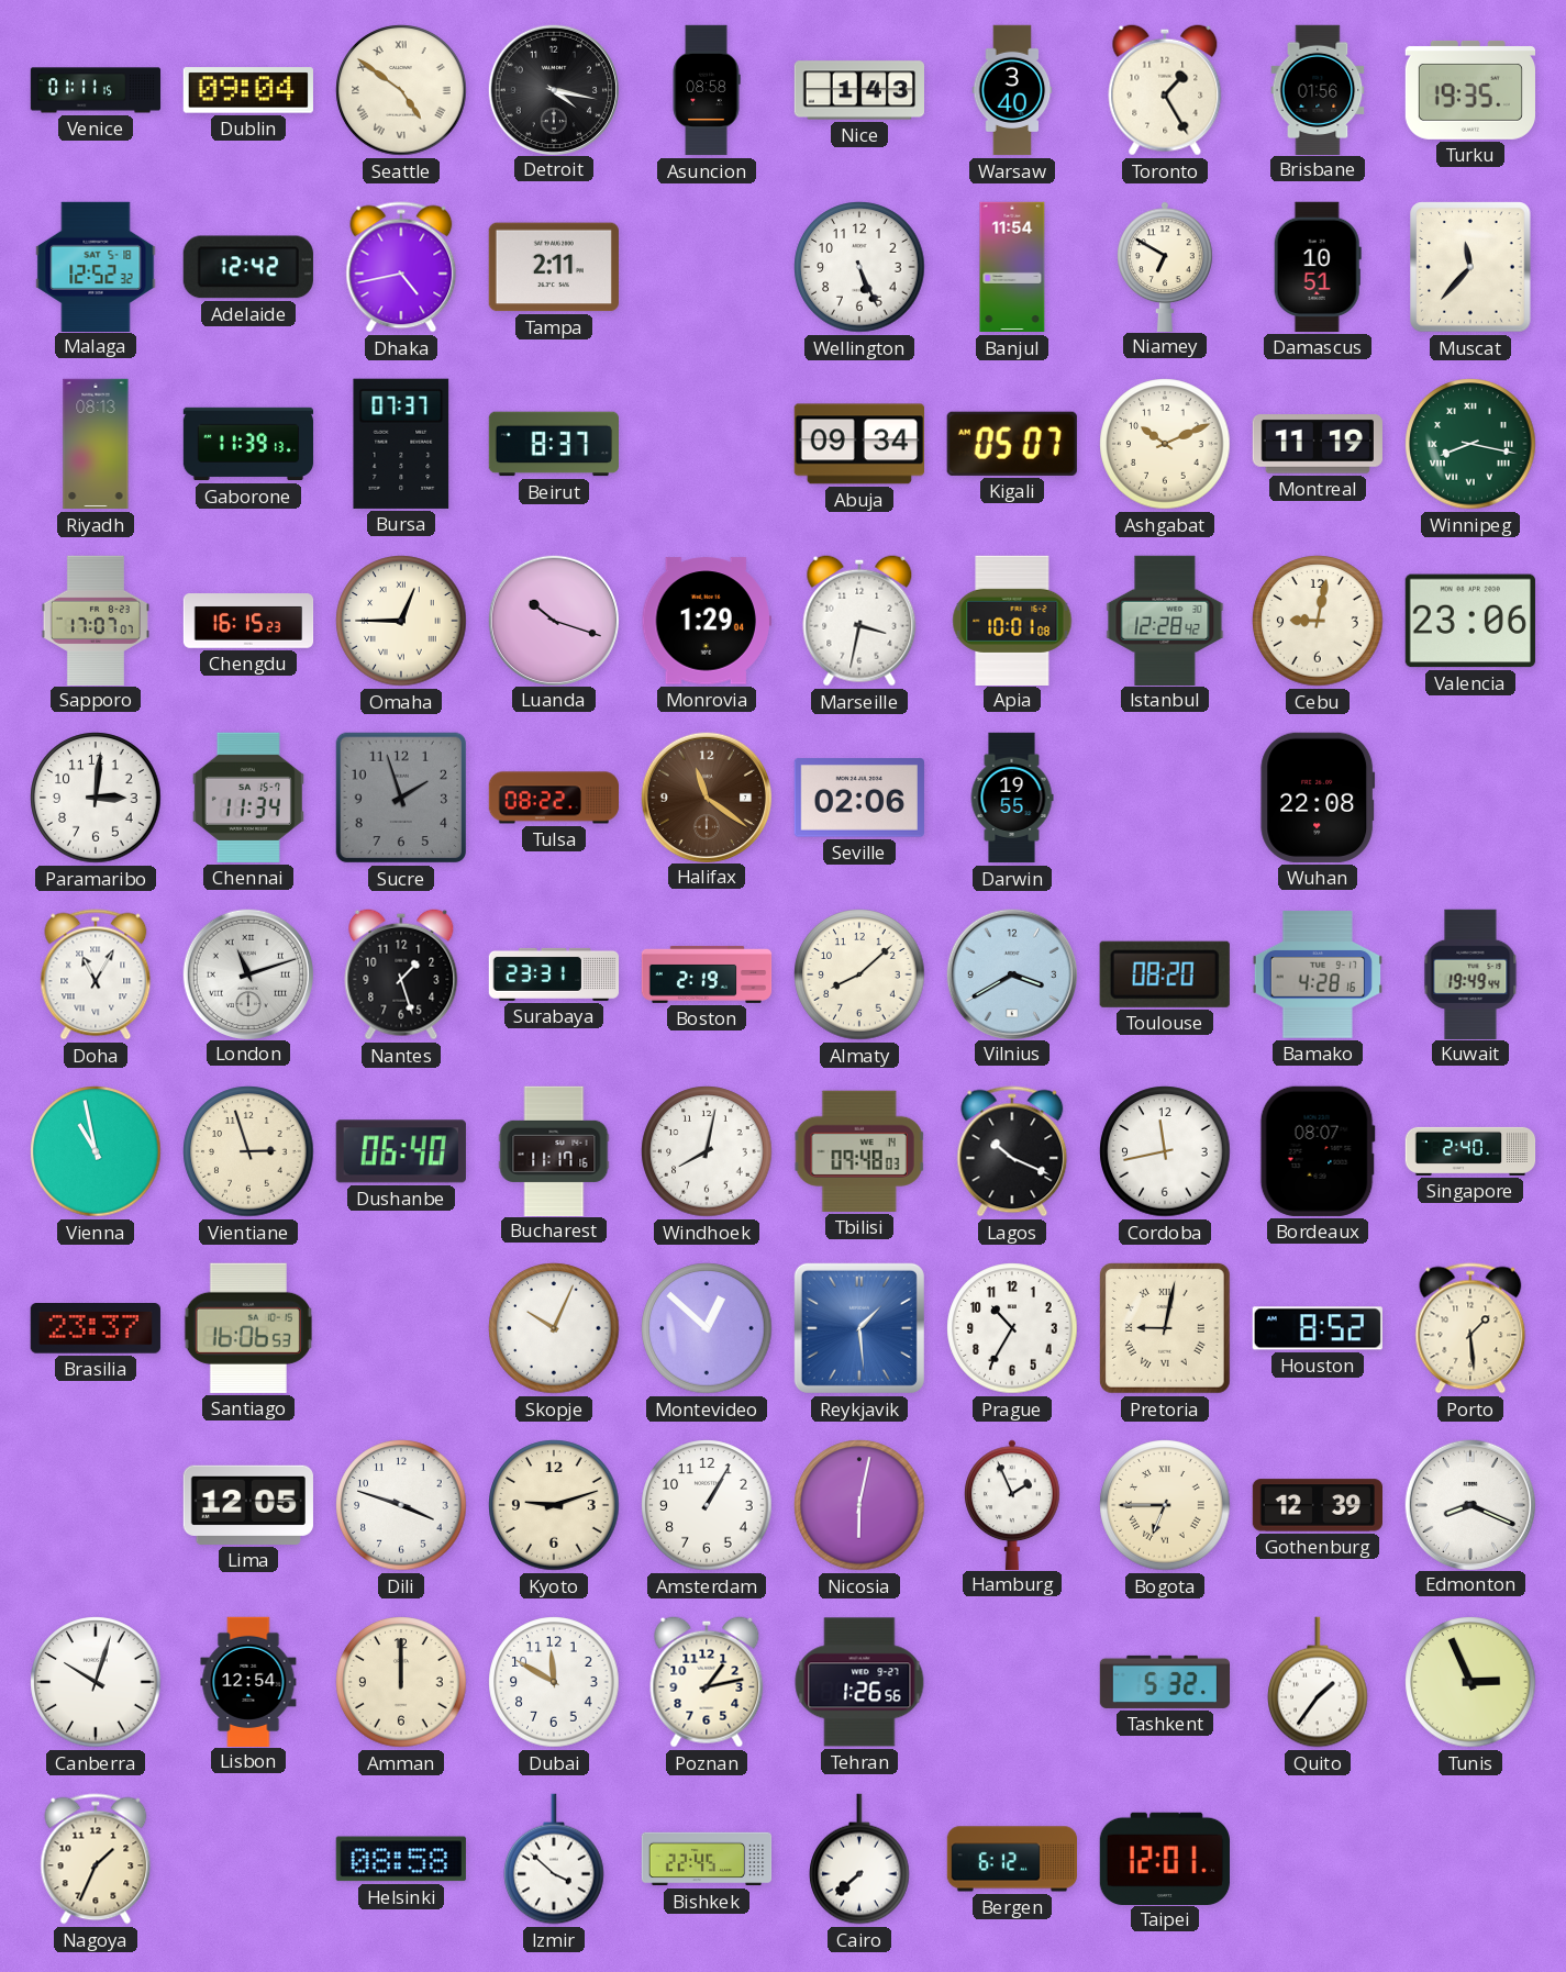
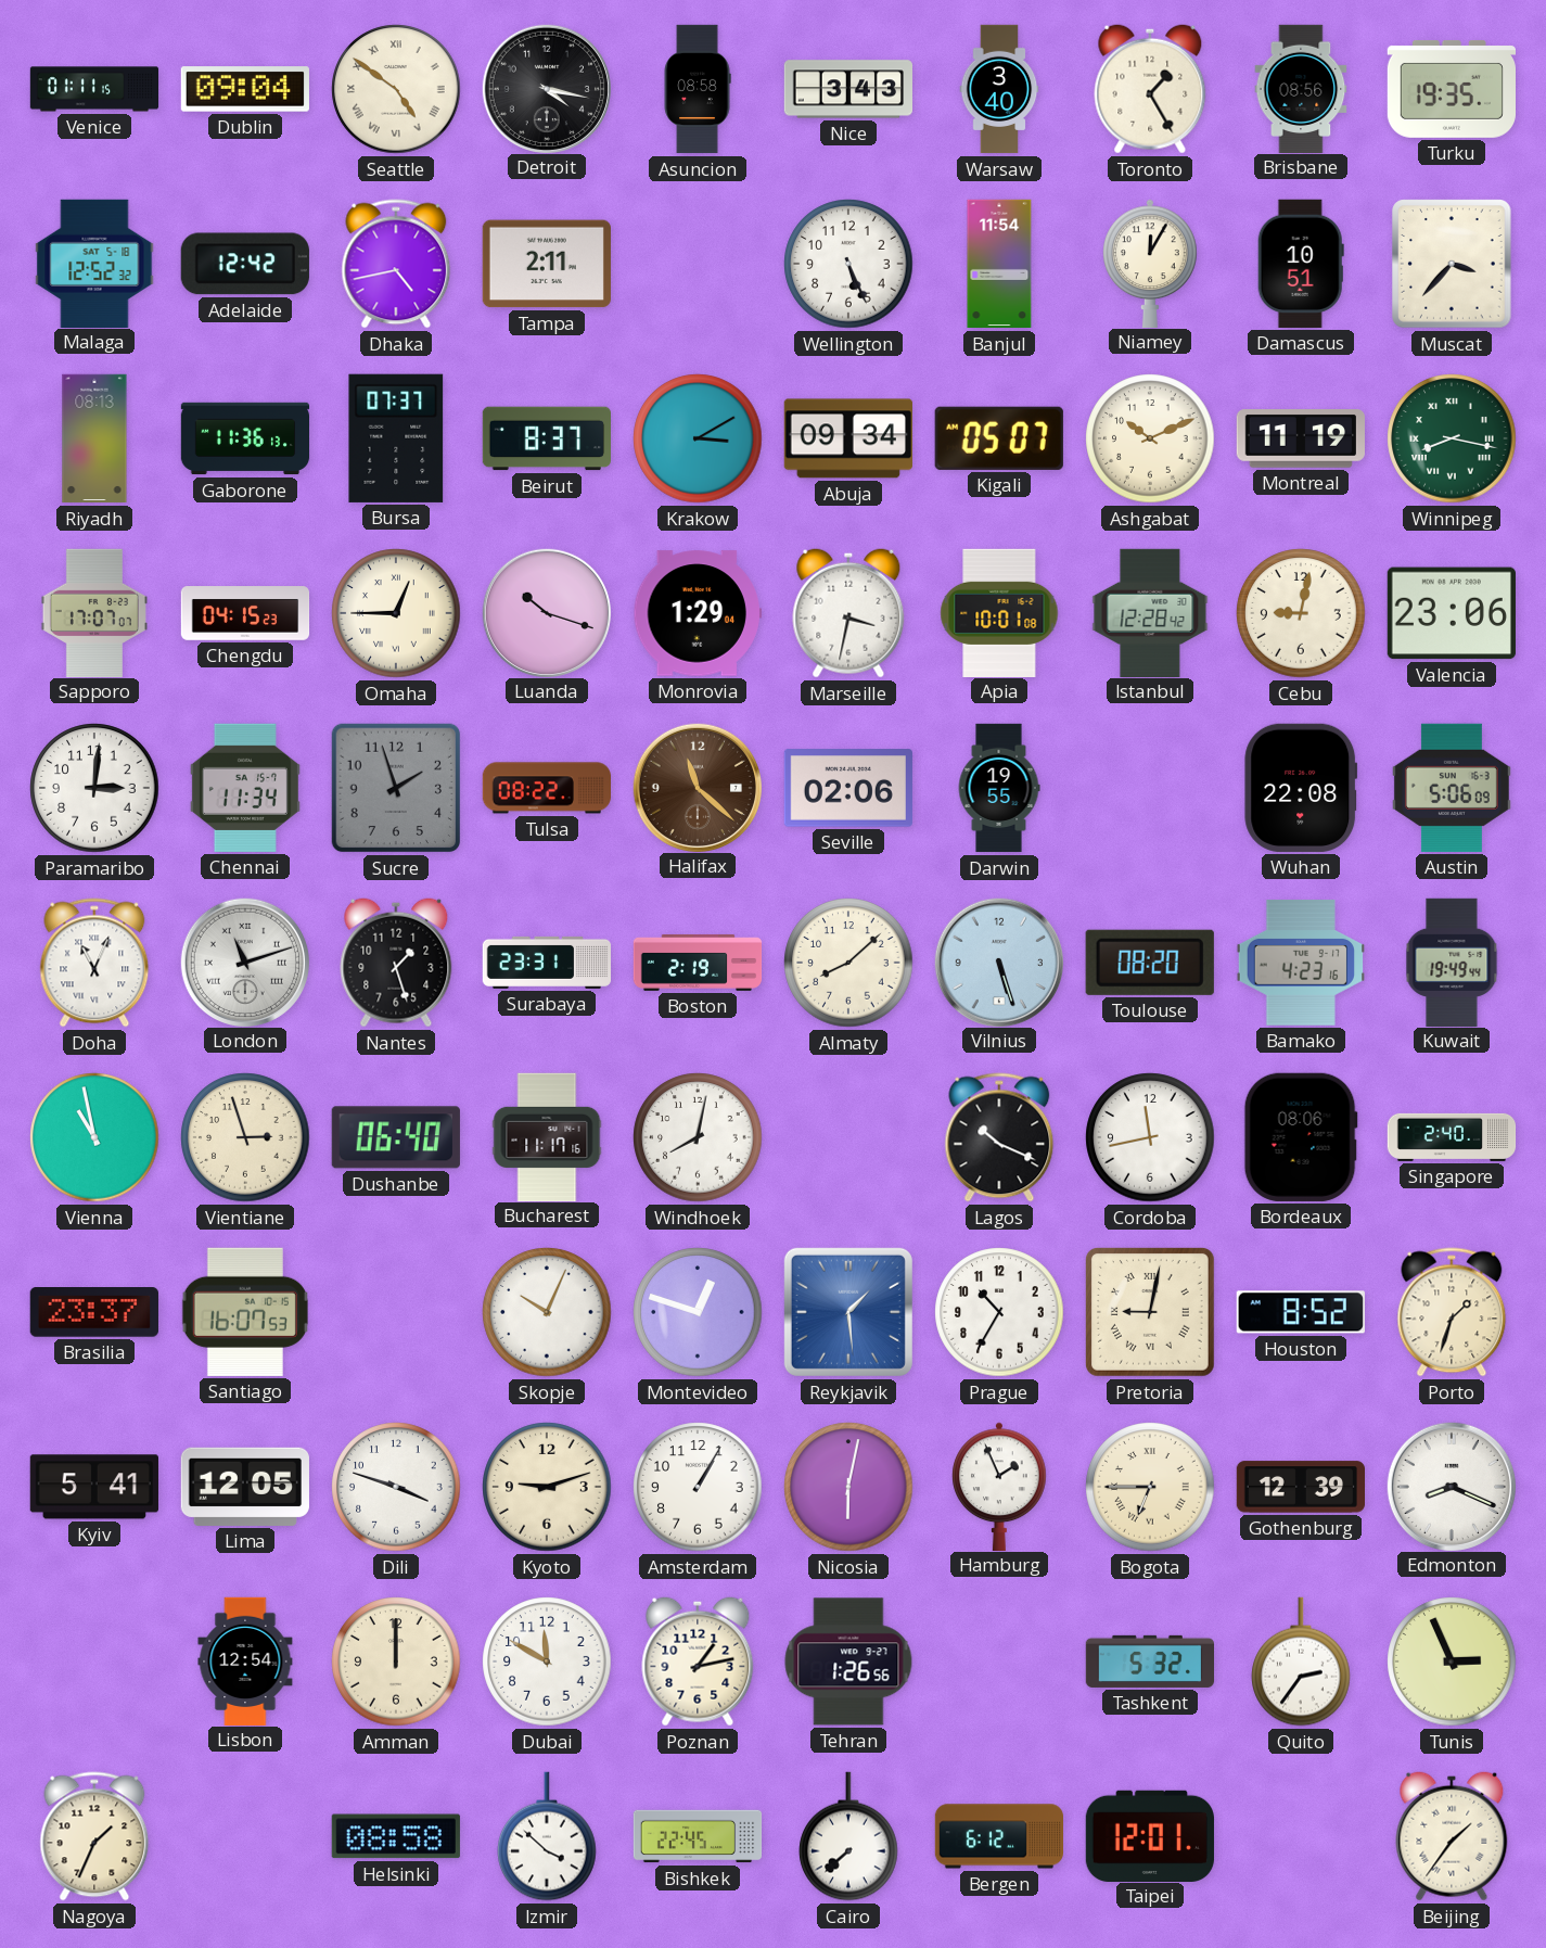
Nice: 1:43 -> 3:43 (847, 89)
Brisbane: 01:56 -> 08:56 (1301, 88)
Niamey: 6:50 -> 12:05 (1150, 263)
Muscat: 11:37 -> 3:37 (1452, 264)
Gaborone: 11:39 -> 11:36 (245, 438)
Krakow: none -> 3:10 (698, 438)
Chengdu: 16:15 -> 04:15 (245, 613)
Halifax: 11:21 -> 11:22 (697, 787)
Austin: none -> 5:06 (1452, 788)
Doha: 11:05 -> 11:04 (94, 963)
Vilnius: 3:40 -> 5:27 (998, 962)
Bamako: 4:28 -> 4:23 (1300, 963)
Tbilisi: 09:48 -> none (859, 1151)
Bordeaux: 08:07 -> 08:06 (1301, 1137)
Santiago: 16:06 -> 16:07 (245, 1312)
Montevideo: 12:52 -> 12:48 (698, 1312)
Porto: 1:29 -> 1:33 (1452, 1312)
Kyiv: none -> 5:41 (94, 1487)
Canberra: 10:03 -> none (96, 1682)
Quito: 1:36 -> 2:36 (1301, 1661)
Beijing: none -> 1:36 (1452, 1836)
